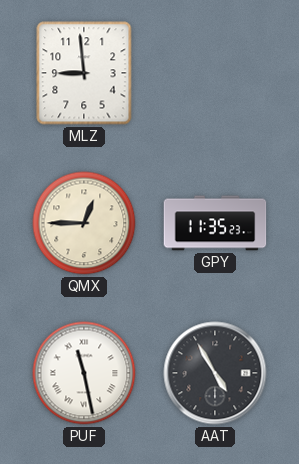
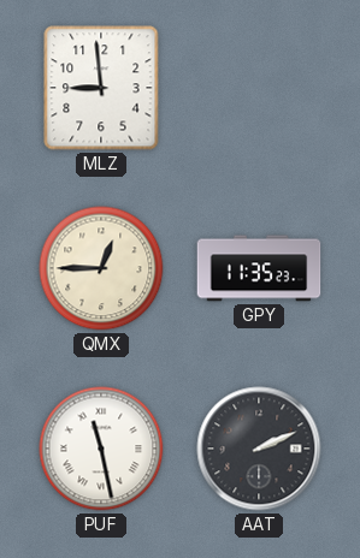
AAT: 4:55 -> 2:11 (259, 449)
